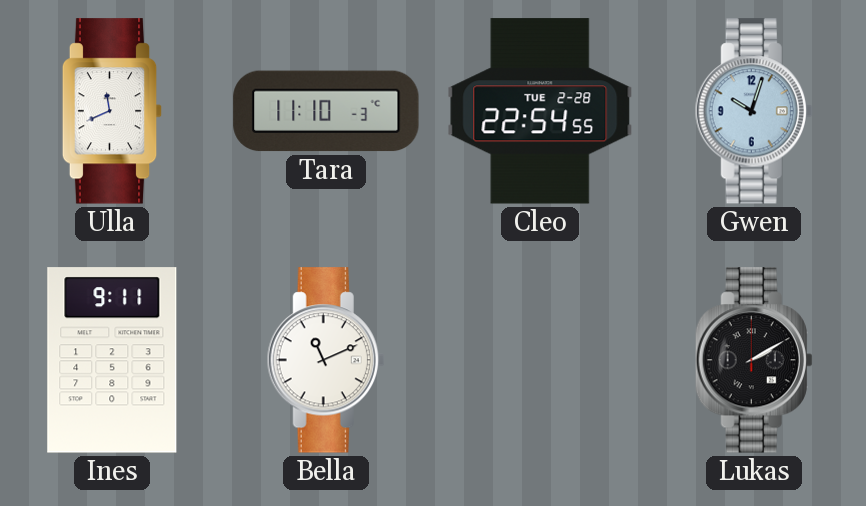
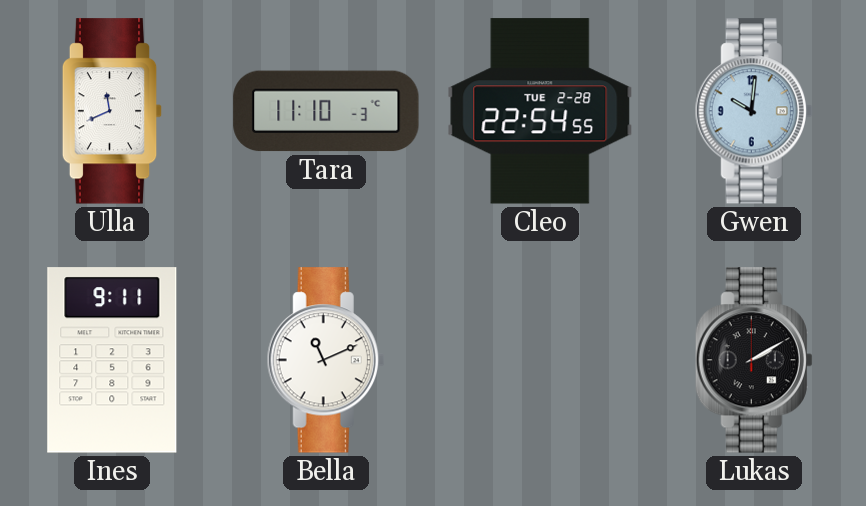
Gwen: 10:03 -> 10:01 (754, 111)
